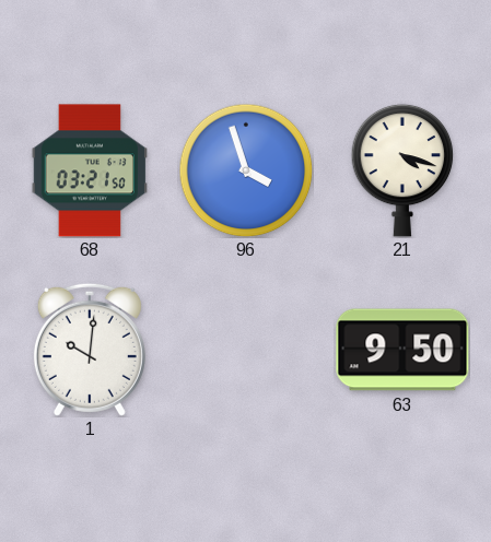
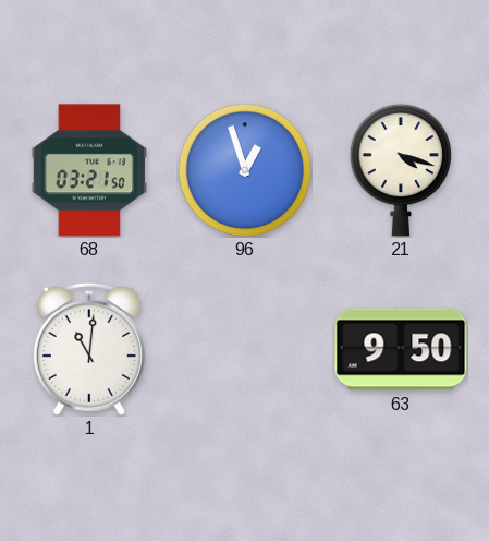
96: 3:57 -> 12:57 (245, 170)
1: 10:01 -> 11:01 (89, 349)
